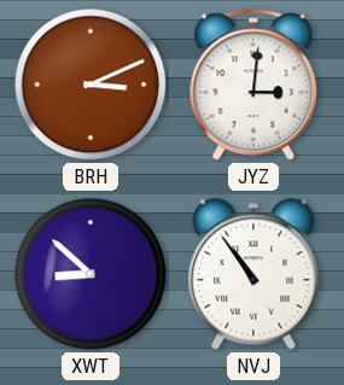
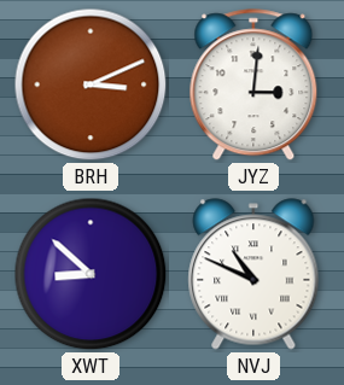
NVJ: 10:54 -> 10:49 (253, 274)
